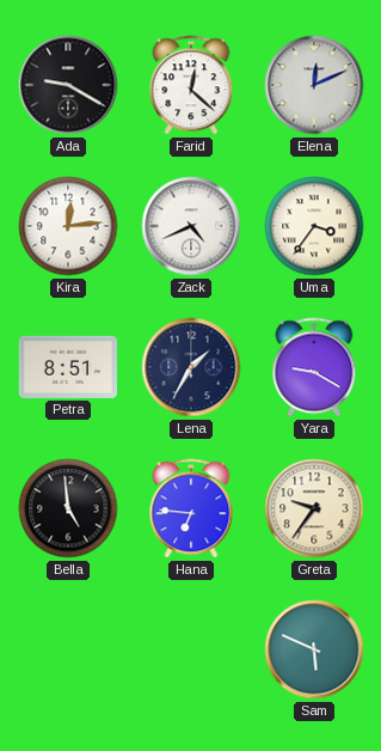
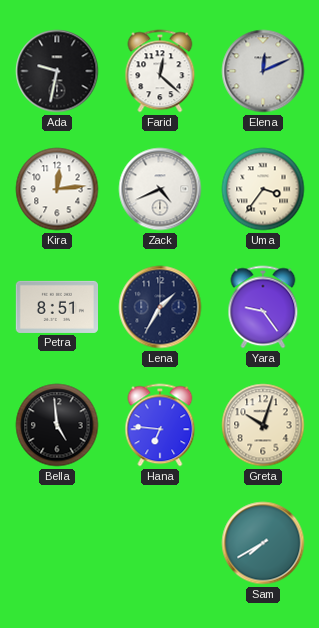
Ada: 9:20 -> 9:32 (57, 71)
Yara: 9:20 -> 9:24 (263, 307)
Greta: 9:36 -> 10:03 (263, 425)
Sam: 5:49 -> 7:40 (263, 543)
